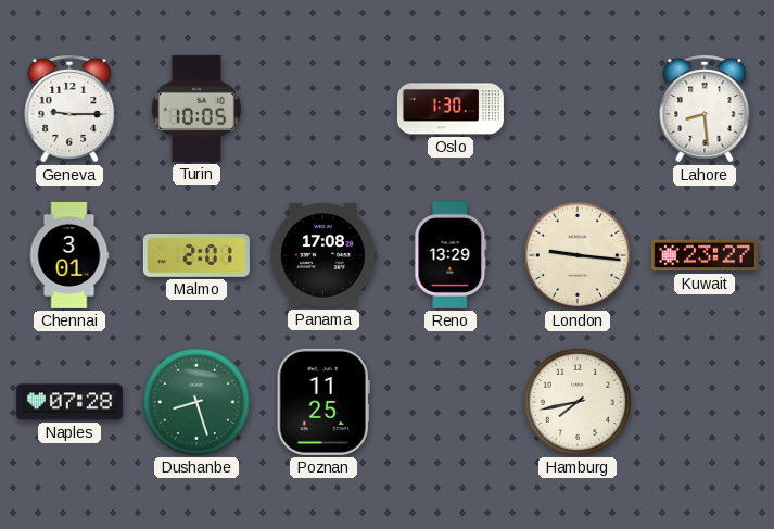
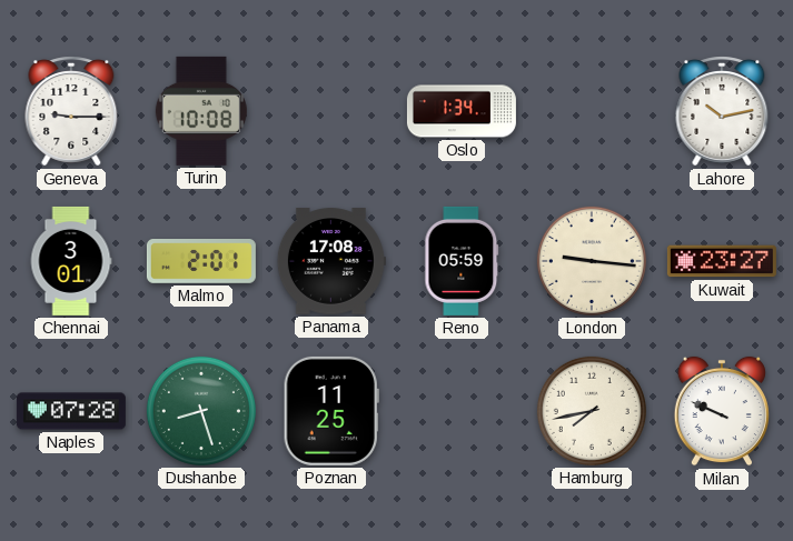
Turin: 10:05 -> 10:08 (201, 111)
Oslo: 1:30 -> 1:34 (462, 111)
Lahore: 8:29 -> 10:13 (722, 111)
Reno: 13:29 -> 05:59 (462, 261)
Milan: none -> 9:49 (722, 411)
